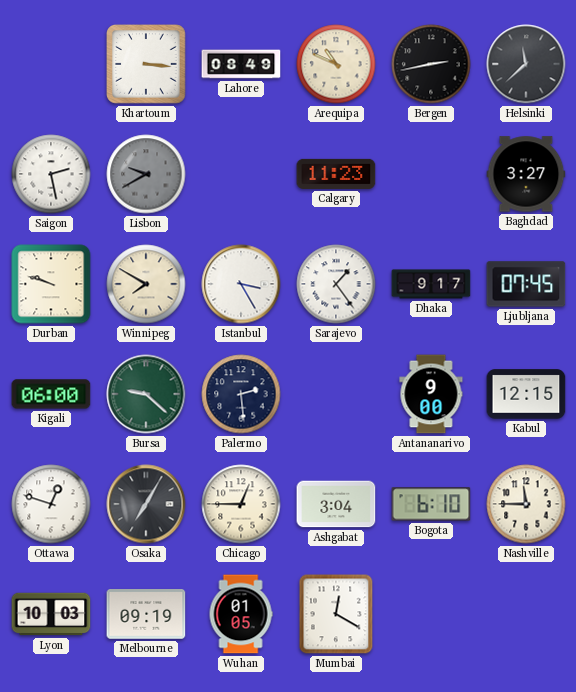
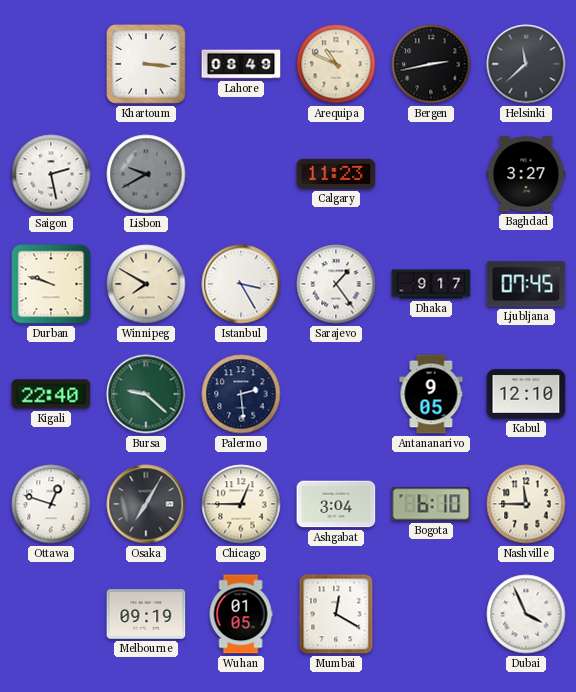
Kigali: 06:00 -> 22:40 (51, 394)
Antananarivo: 9:00 -> 9:05 (431, 394)
Kabul: 12:15 -> 12:10 (526, 394)
Lyon: 10:03 -> none (51, 614)
Dubai: none -> 3:56 (526, 614)
